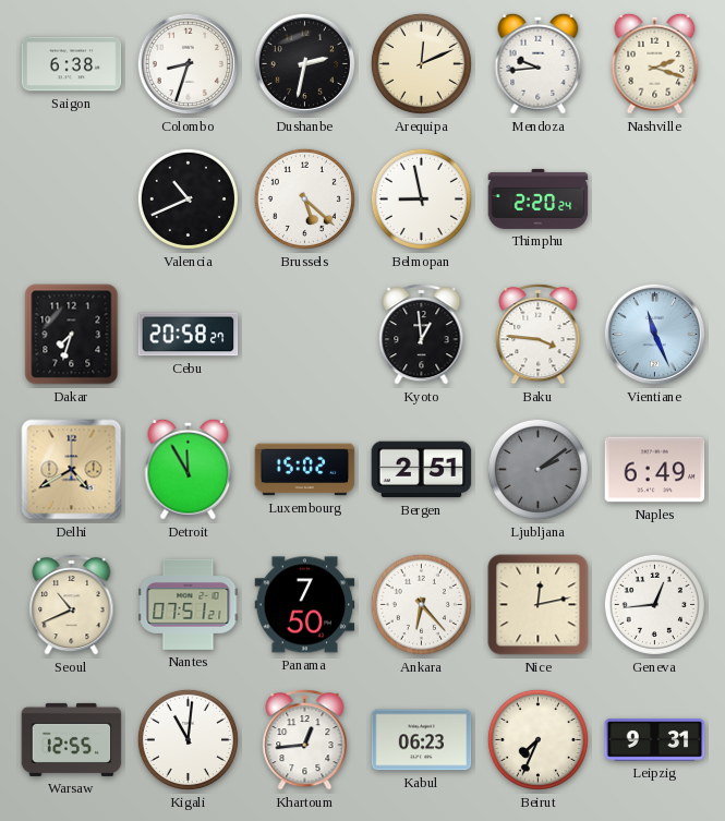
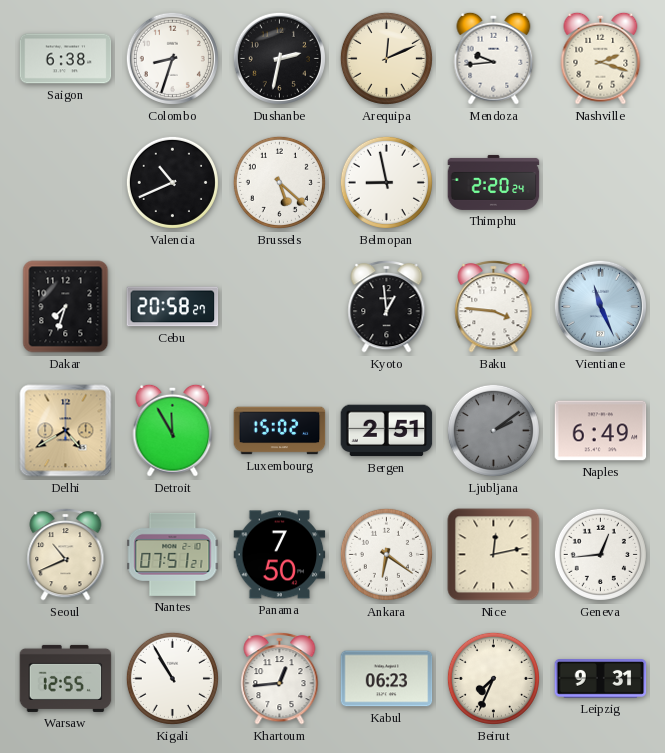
Ankara: 6:23 -> 6:21 (386, 554)
Kigali: 11:01 -> 10:55 (172, 678)
